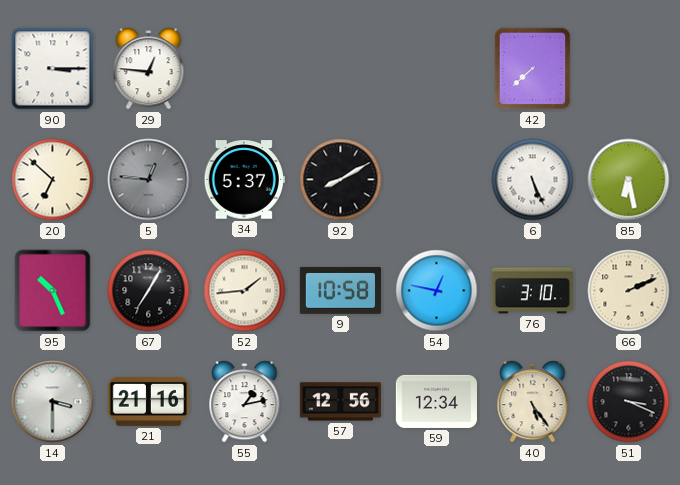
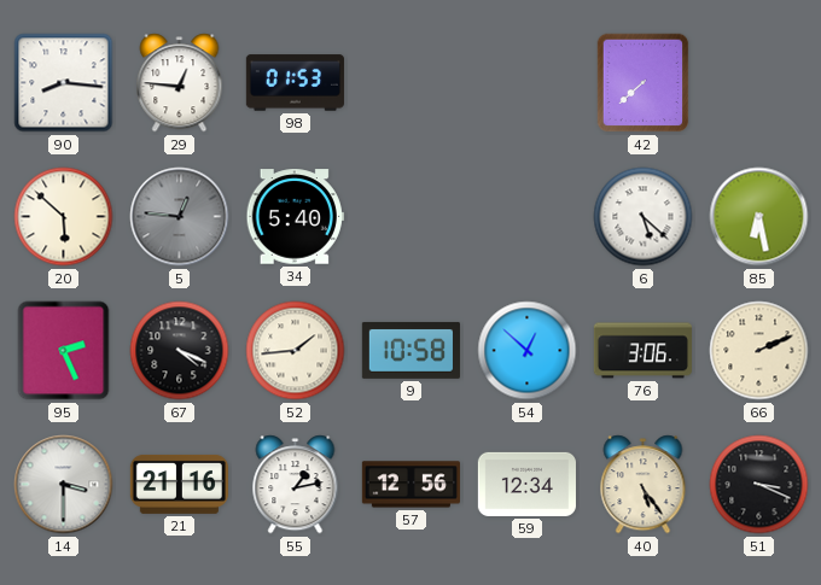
90: 3:15 -> 8:16 (64, 83)
98: none -> 01:53 (295, 83)
20: 6:52 -> 5:52 (64, 217)
34: 5:37 -> 5:40 (295, 217)
92: 8:10 -> none (341, 180)
6: 5:26 -> 5:22 (644, 217)
95: 10:26 -> 2:26 (64, 351)
67: 7:05 -> 4:19 (180, 351)
54: 12:47 -> 12:52 (528, 351)
76: 3:10 -> 3:06 (642, 351)
